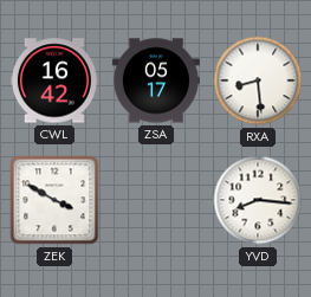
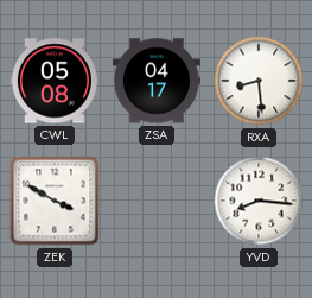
CWL: 16:42 -> 05:08 (55, 81)
ZSA: 05:17 -> 04:17 (157, 81)
